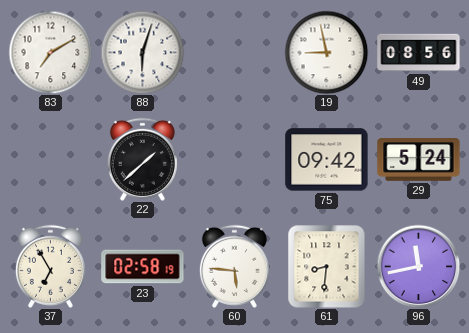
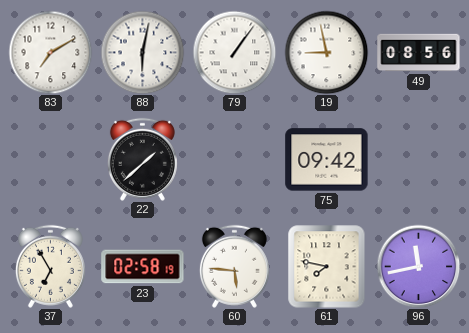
88: 6:03 -> 6:02 (142, 52)
79: none -> 1:06 (234, 52)
29: 5:24 -> none (419, 160)
61: 8:31 -> 7:47 (327, 266)
